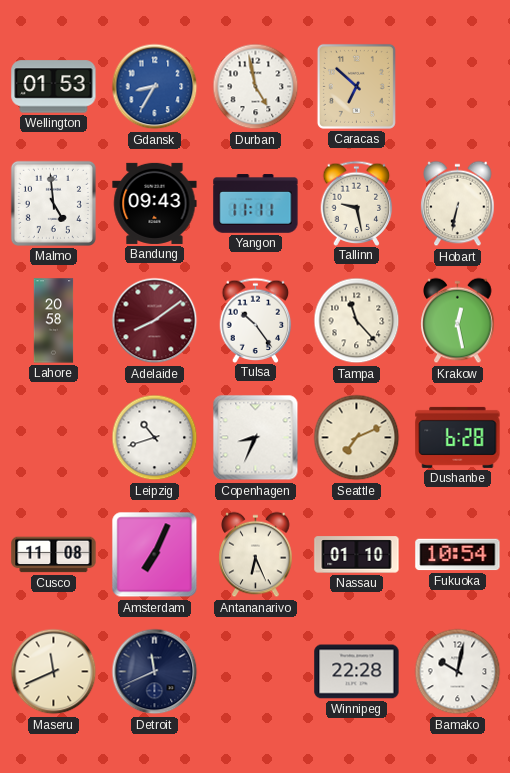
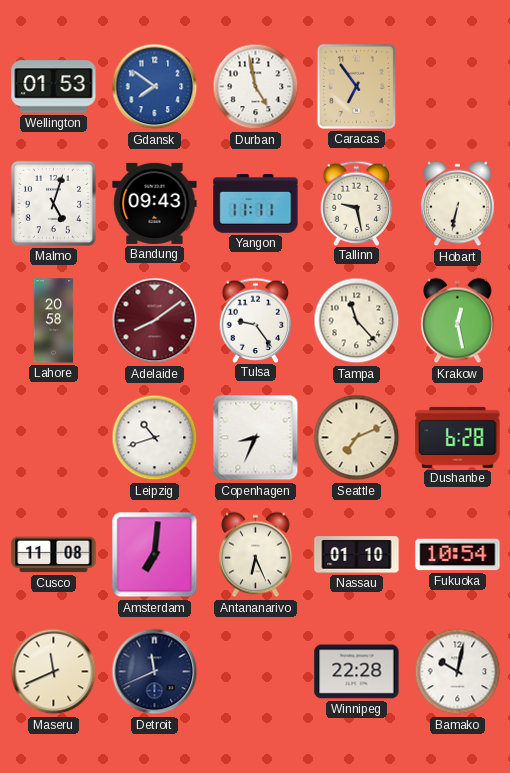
Gdansk: 8:35 -> 7:51 (155, 87)
Caracas: 6:52 -> 6:54 (356, 86)
Malmo: 4:59 -> 5:03 (53, 203)
Tulsa: 10:24 -> 9:24 (256, 320)
Amsterdam: 7:04 -> 7:01 (155, 555)
